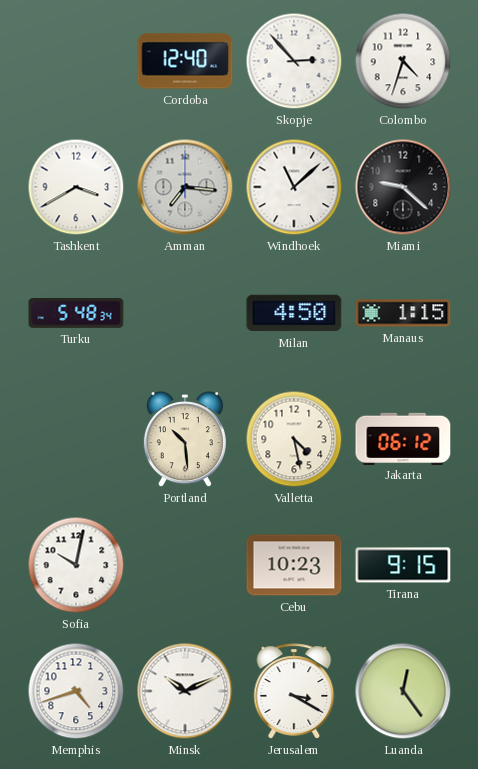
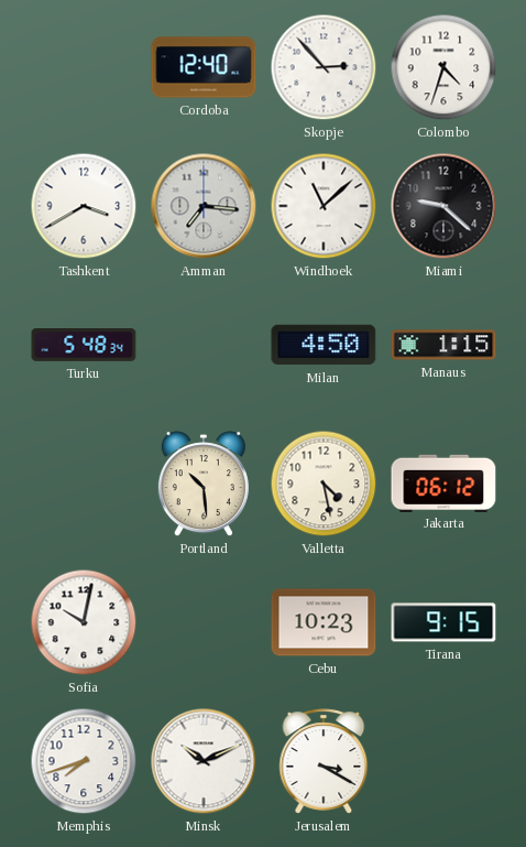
Memphis: 4:42 -> 7:42 (84, 761)
Luanda: 12:24 -> none (403, 691)
